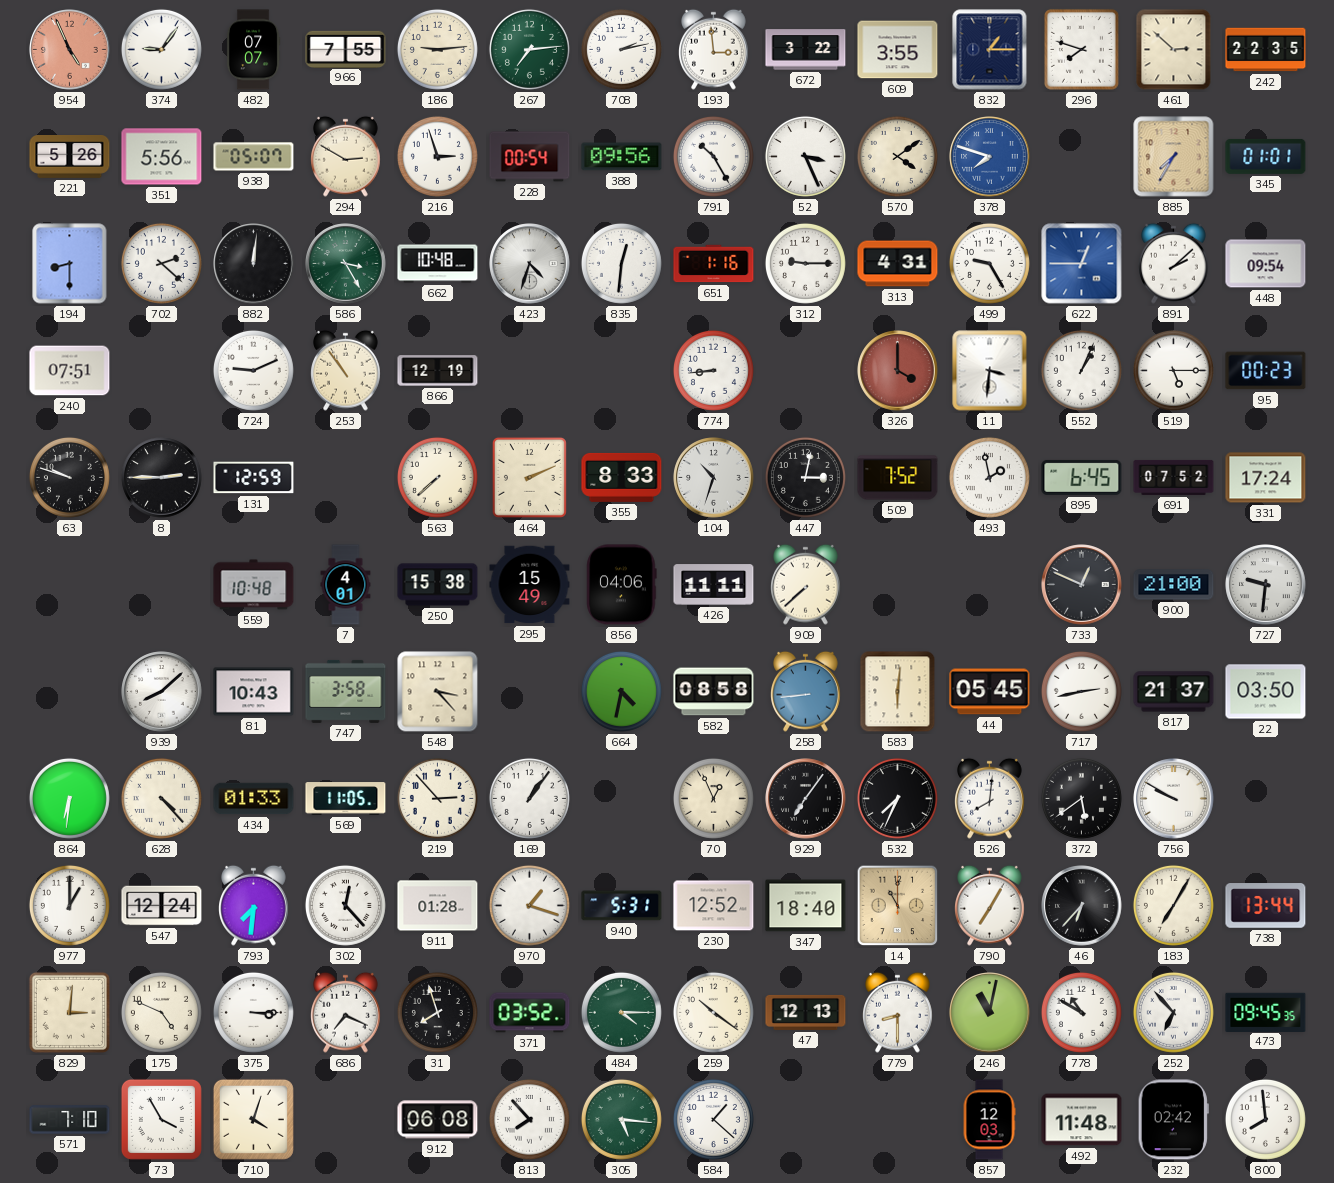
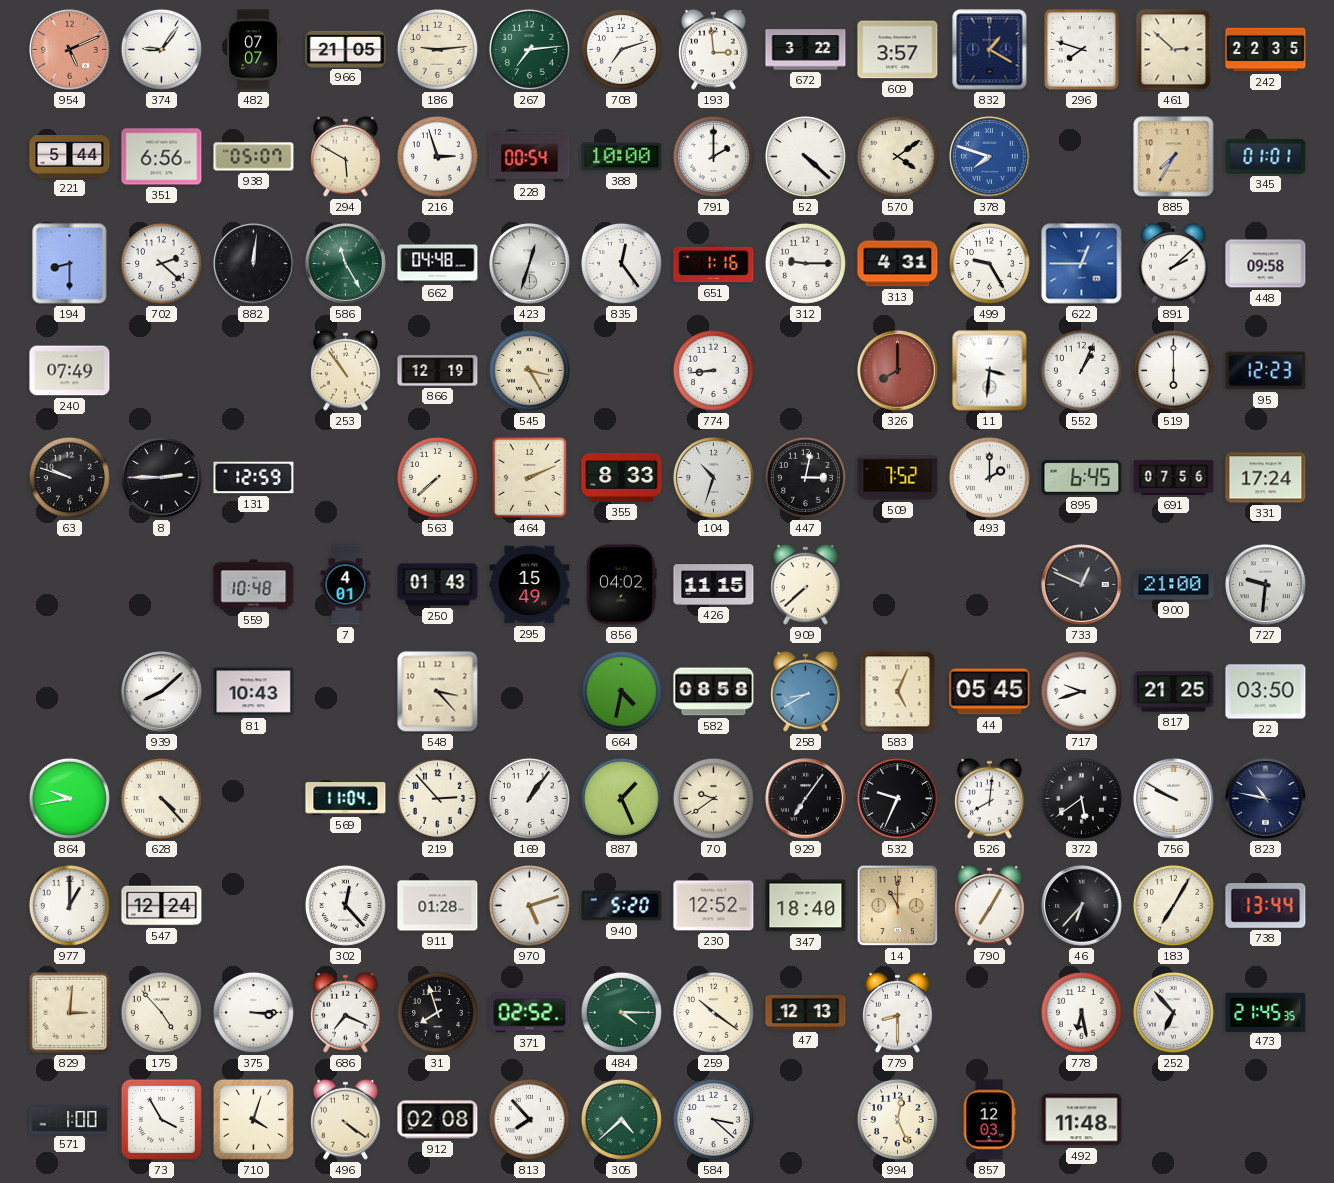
954: 4:56 -> 5:11 (70, 50)
966: 7:55 -> 21:05 (346, 49)
708: 2:13 -> 7:12 (621, 49)
609: 3:55 -> 3:57 (898, 50)
832: 1:15 -> 1:20 (990, 50)
221: 5:26 -> 5:44 (70, 157)
351: 5:56 -> 6:56 (162, 157)
294: 2:50 -> 5:50 (346, 156)
388: 09:56 -> 10:00 (622, 157)
791: 10:25 -> 2:00 (713, 156)
52: 3:26 -> 4:22 (805, 156)
586: 3:25 -> 11:25 (346, 264)
662: 10:48 -> 04:48 (438, 264)
423: 4:33 -> 12:33 (530, 264)
835: 12:31 -> 12:24 (621, 263)
448: 09:54 -> 09:58 (1266, 264)
240: 07:51 -> 07:49 (70, 371)
724: 9:11 -> none (253, 370)
545: none -> 3:25 (529, 370)
326: 4:00 -> 8:00 (898, 371)
519: 5:15 -> 6:00 (1173, 370)
95: 00:23 -> 12:23 (1266, 371)
493: 1:58 -> 2:00 (989, 477)
691: 07:52 -> 07:56 (1174, 477)
250: 15:38 -> 01:43 (438, 585)
856: 04:06 -> 04:02 (622, 585)
426: 11:11 -> 11:15 (714, 585)
747: 3:58 -> none (346, 691)
258: 8:44 -> 8:40 (806, 691)
583: 6:01 -> 5:04 (898, 692)
717: 2:43 -> 9:42 (1081, 691)
817: 21:37 -> 21:25 (1174, 692)
864: 6:31 -> 9:43 (69, 798)
434: 01:33 -> none (254, 799)
569: 11:05 -> 11:04 (346, 799)
887: none -> 1:26 (621, 798)
70: 12:56 -> 9:39 (713, 798)
532: 7:34 -> 9:34 (897, 798)
823: none -> 10:47 (1266, 799)
793: 7:31 -> none (254, 905)
970: 1:18 -> 5:12 (529, 905)
940: 5:31 -> 5:20 (622, 906)
175: 4:49 -> 4:53 (161, 1012)
371: 03:52 -> 02:52 (530, 1013)
246: 11:02 -> none (990, 1013)
778: 10:50 -> 6:28 (1081, 1012)
473: 09:45 -> 21:45 (1266, 1012)
571: 7:10 -> 1:00 (70, 1120)
496: none -> 4:21 (346, 1119)
912: 06:08 -> 02:08 (438, 1120)
305: 5:16 -> 4:38 (621, 1119)
584: 1:22 -> 3:22 (713, 1119)
994: none -> 12:26 (897, 1119)
232: 02:42 -> none (1173, 1120)
800: 7:59 -> none (1265, 1119)
